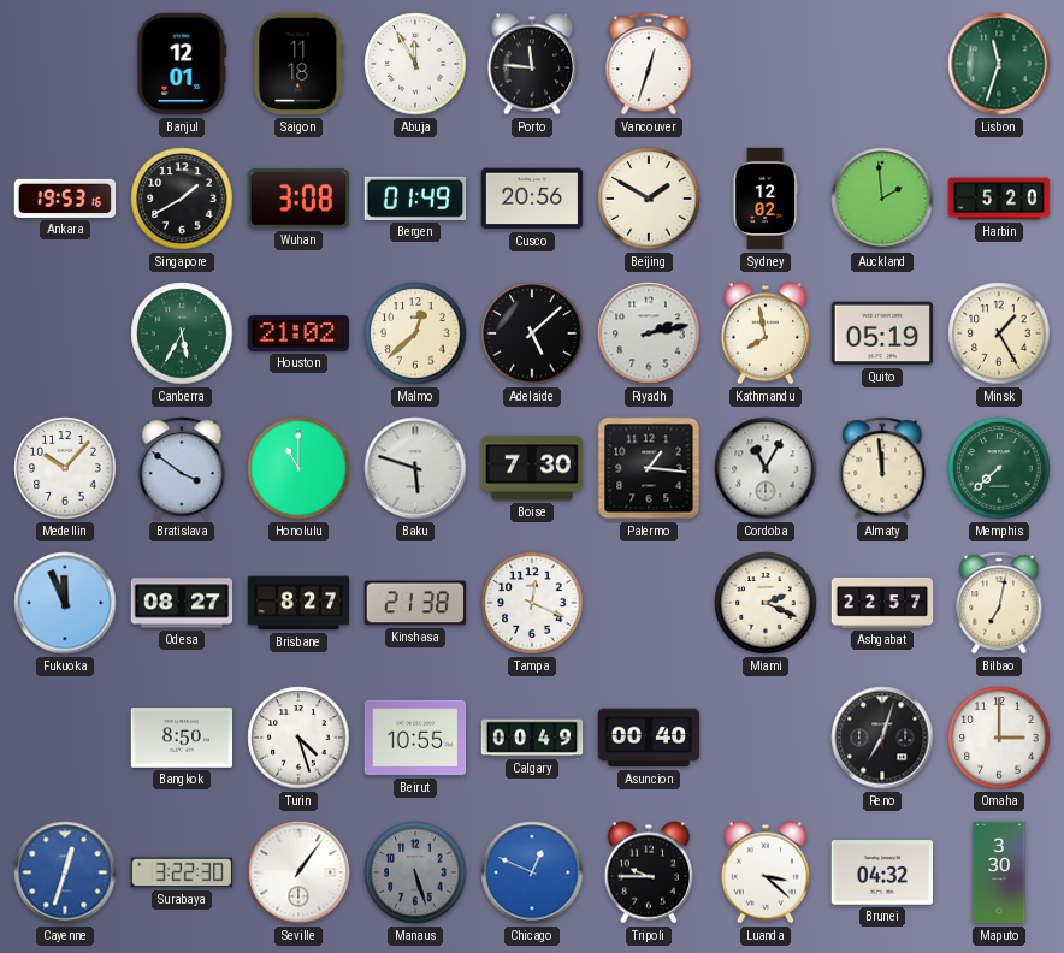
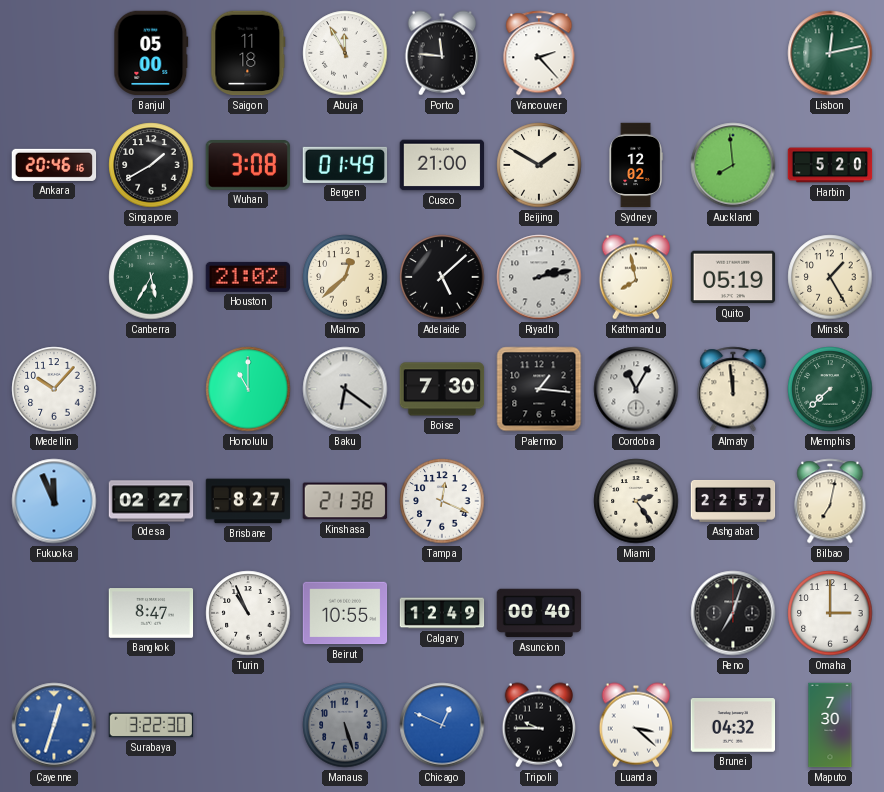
Banjul: 12:01 -> 05:00 (151, 53)
Vancouver: 12:33 -> 2:23 (539, 53)
Lisbon: 11:33 -> 12:13 (830, 53)
Ankara: 19:53 -> 20:46 (54, 165)
Cusco: 20:56 -> 21:00 (442, 165)
Auckland: 1:59 -> 7:59 (733, 165)
Bratislava: 3:51 -> none (182, 468)
Baku: 5:48 -> 6:21 (345, 389)
Odesa: 08:27 -> 02:27 (151, 501)
Miami: 2:19 -> 2:24 (636, 501)
Bangkok: 8:50 -> 8:47 (151, 613)
Turin: 4:27 -> 10:56 (248, 613)
Calgary: 00:49 -> 12:49 (442, 613)
Seville: 1:06 -> none (298, 872)
Maputo: 3:30 -> 7:30 (830, 725)
